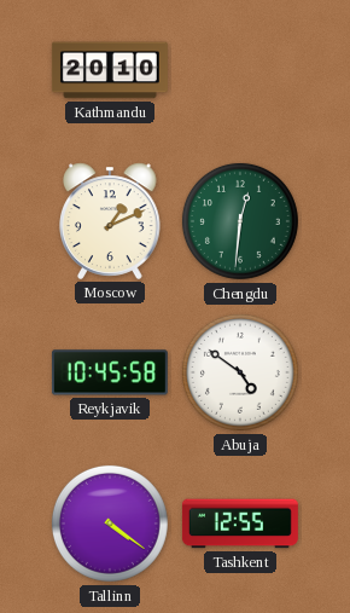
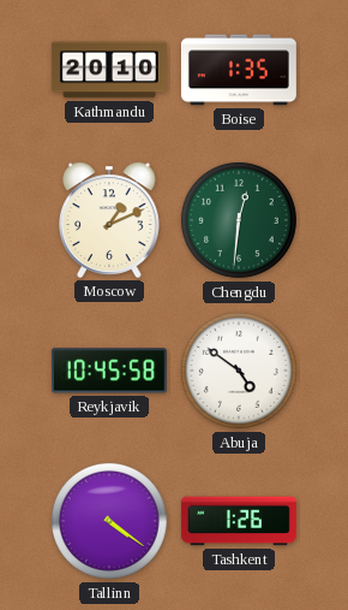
Boise: none -> 1:35 (239, 70)
Tashkent: 12:55 -> 1:26 (239, 521)
